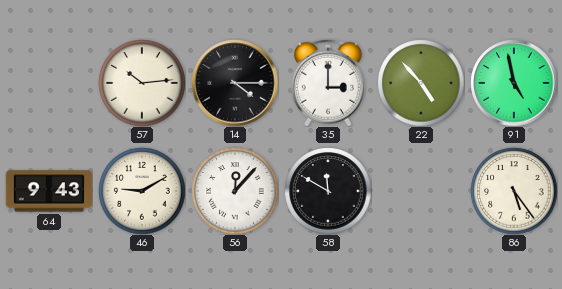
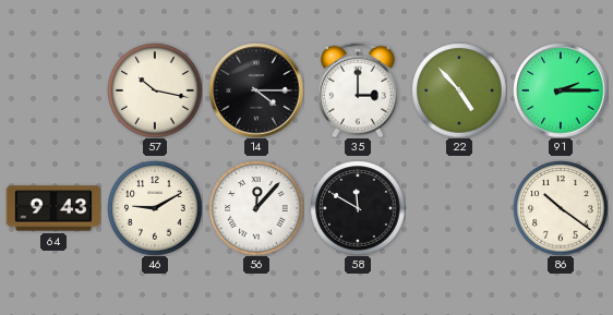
57: 10:14 -> 10:17 (155, 90)
91: 4:58 -> 2:15 (561, 90)
86: 5:24 -> 10:21 (561, 208)
